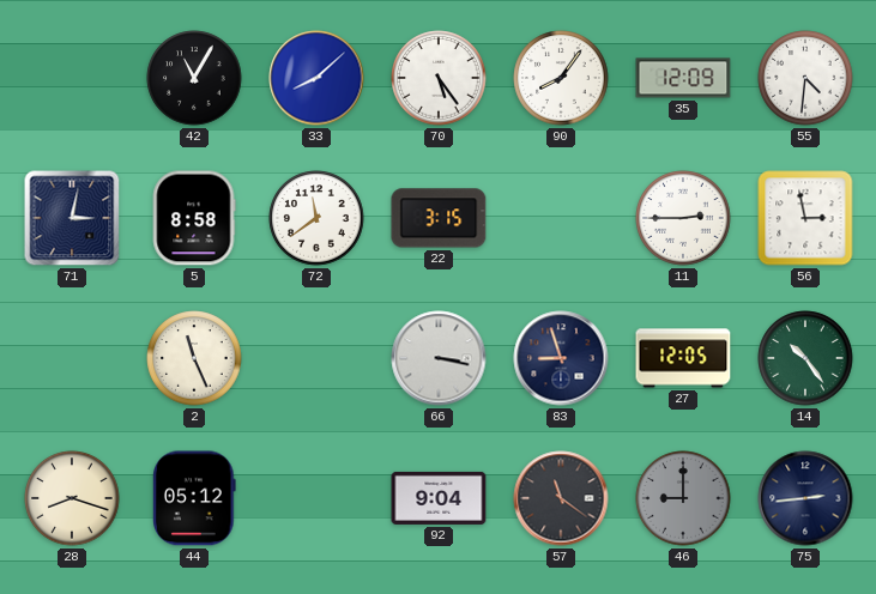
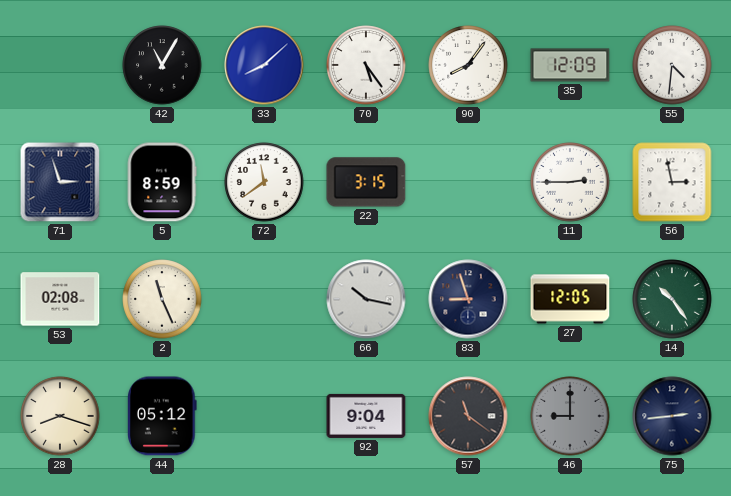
71: 3:02 -> 2:57 (60, 182)
5: 8:58 -> 8:59 (162, 182)
53: none -> 02:08 (60, 299)
66: 3:17 -> 10:17 (366, 299)
